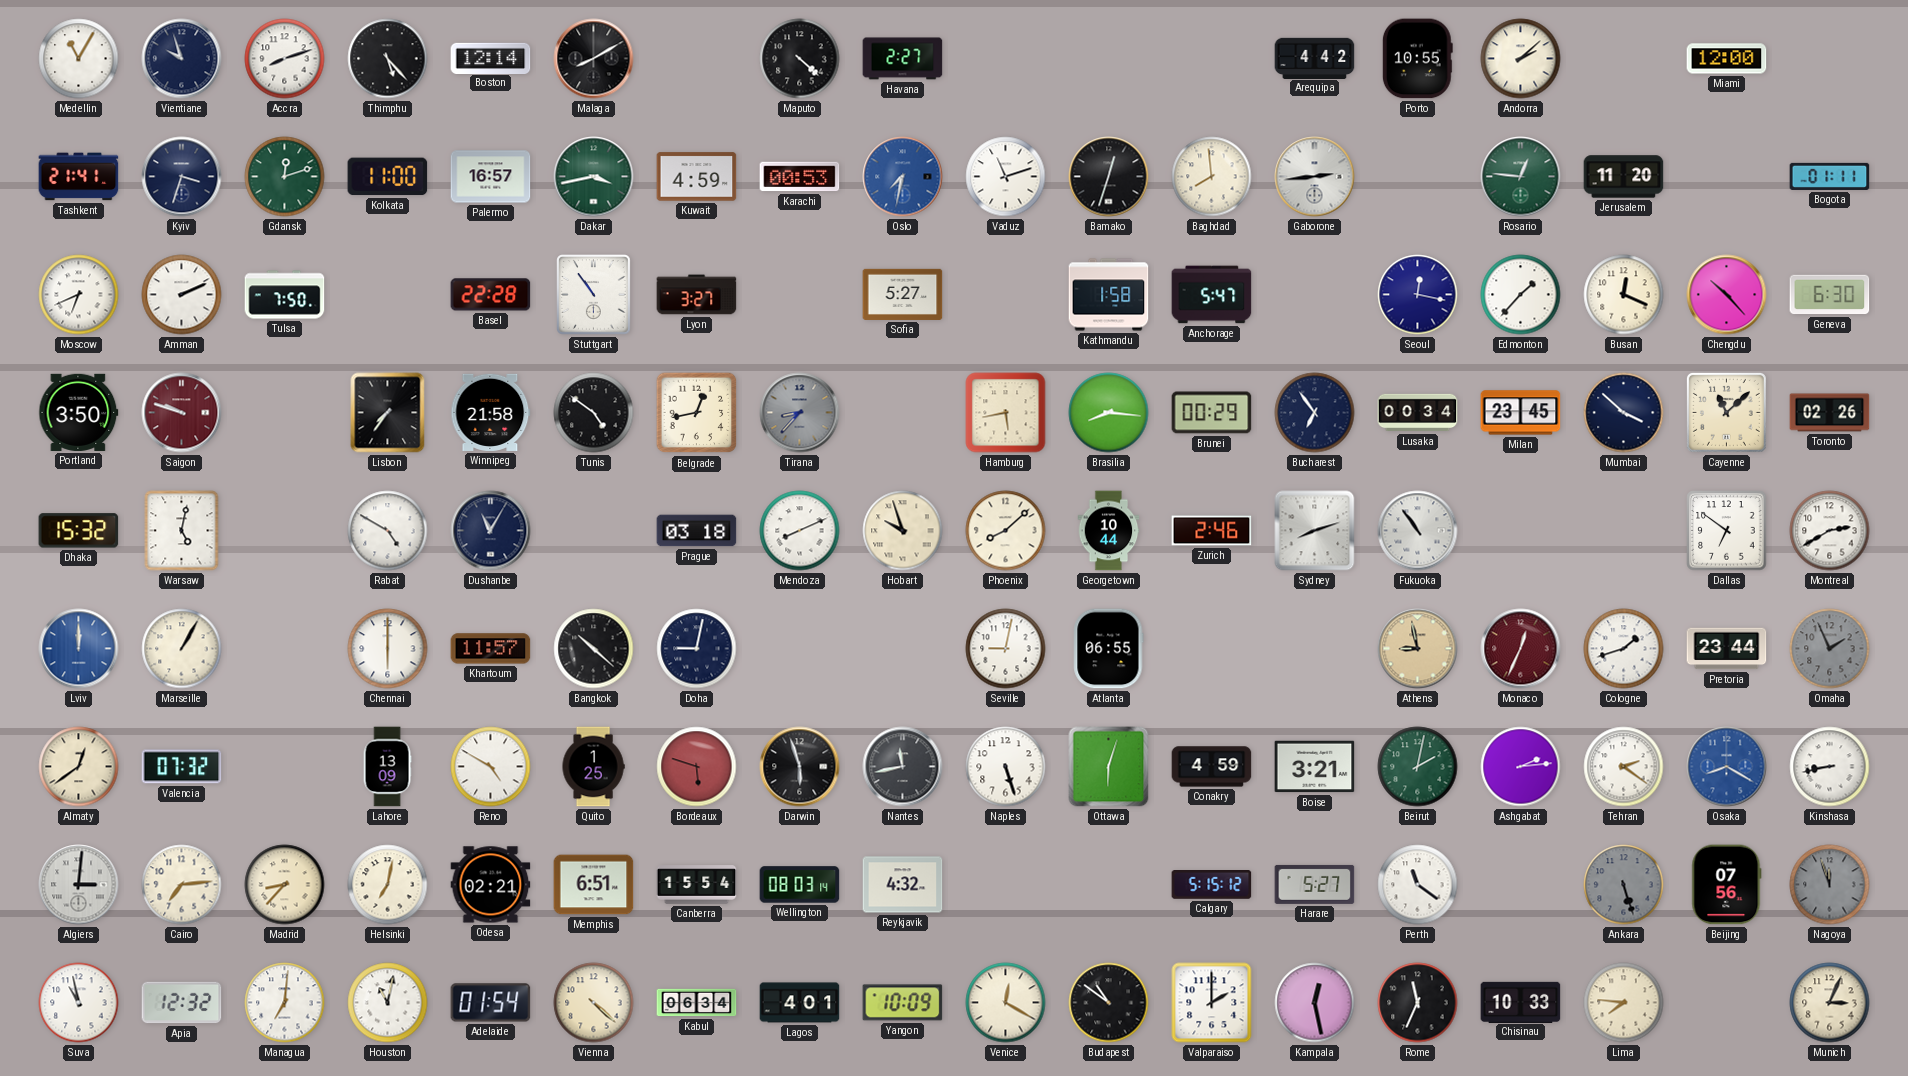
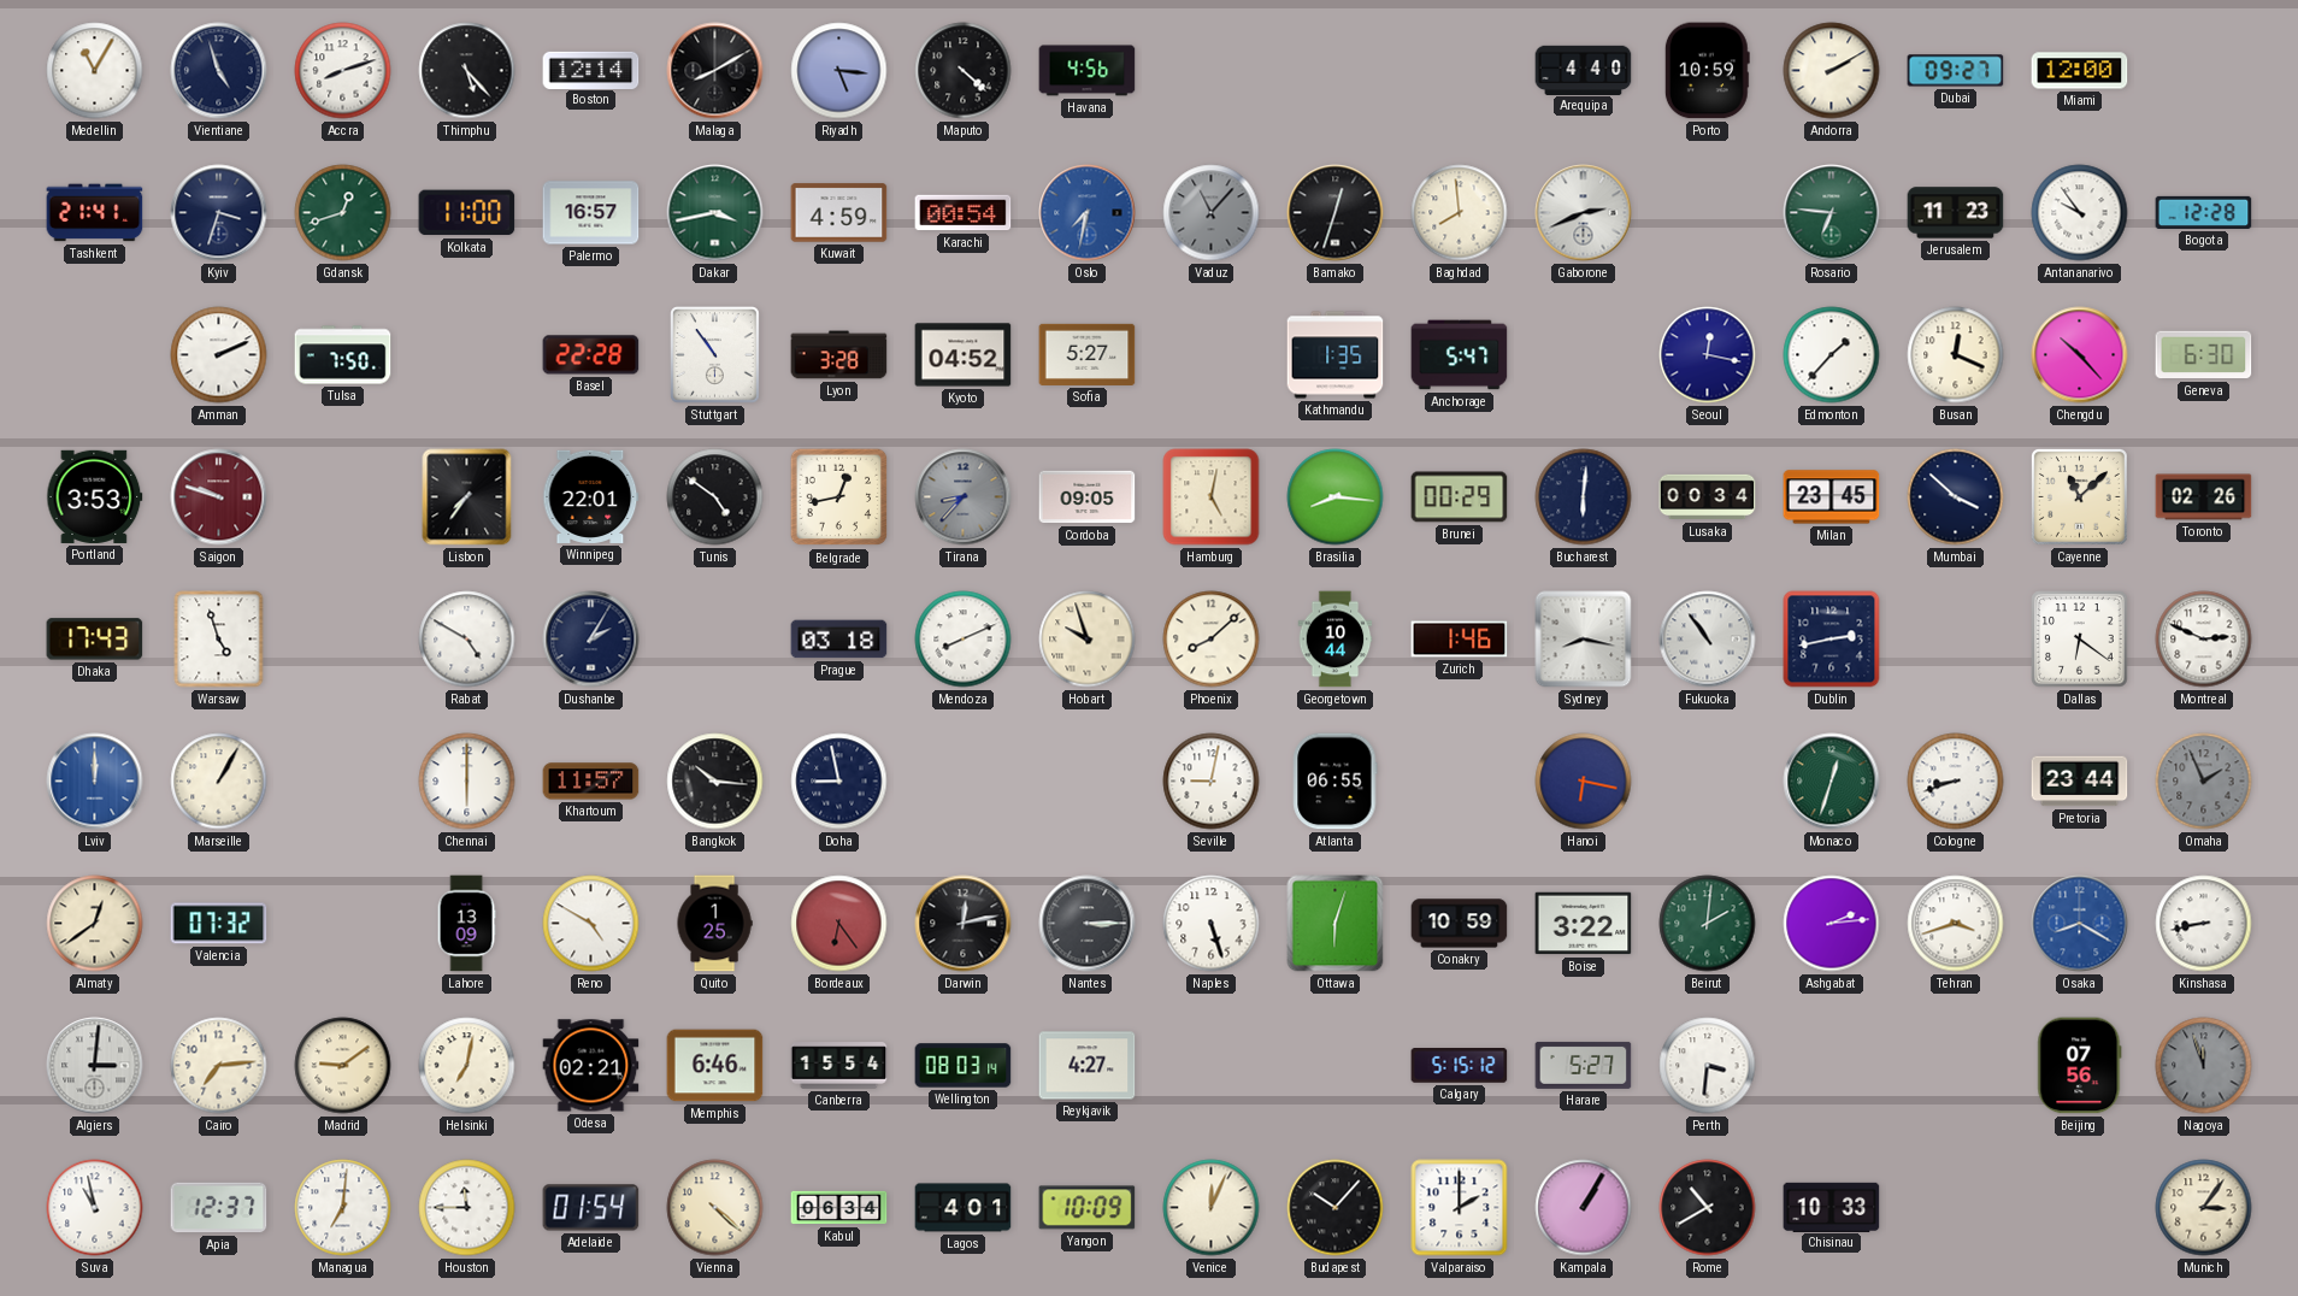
Vientiane: 9:57 -> 4:57 (219, 71)
Riyadh: none -> 5:16 (839, 71)
Havana: 2:27 -> 4:56 (1088, 71)
Arequipa: 4:42 -> 4:40 (1584, 70)
Porto: 10:55 -> 10:59 (1707, 71)
Andorra: 2:08 -> 2:10 (1832, 71)
Dubai: none -> 09:27 (1956, 71)
Gdansk: 12:12 -> 12:42 (343, 213)
Karachi: 00:53 -> 00:54 (964, 213)
Vaduz: 11:12 -> 11:07 (1212, 213)
Vaduz dial: white -> grey (1212, 213)
Gaborone: 2:44 -> 2:41 (1584, 213)
Rosario: 12:46 -> 6:46 (1832, 213)
Jerusalem: 11:20 -> 11:23 (1956, 213)
Antananarivo: none -> 9:54 (2080, 213)
Bogota: 01:11 -> 12:28 (2204, 212)
Moscow: 6:41 -> none (79, 295)
Lyon: 3:27 -> 3:28 (839, 355)
Kyoto: none -> 04:52 (964, 355)
Kathmandu: 1:58 -> 1:35 (1336, 355)
Portland: 3:50 -> 3:53 (95, 496)
Winnipeg: 21:58 -> 22:01 (591, 496)
Cordoba: none -> 09:05 (1088, 497)
Hamburg: 5:43 -> 5:02 (1212, 497)
Bucharest: 6:54 -> 6:01 (1584, 497)
Dhaka: 15:32 -> 17:43 (95, 640)
Warsaw: 5:02 -> 4:57 (219, 640)
Dushanbe: 11:05 -> 2:05 (591, 640)
Zurich: 2:46 -> 1:46 (1460, 640)
Sydney: 8:12 -> 8:17 (1584, 640)
Dublin: none -> 2:43 (1832, 640)
Dallas: 6:51 -> 6:21 (2080, 640)
Montreal: 2:40 -> 2:49 (2204, 640)
Bangkok: 10:22 -> 10:16 (715, 782)
Doha: 9:02 -> 8:58 (839, 782)
Hanoi: none -> 6:17 (1584, 782)
Athens: 8:58 -> none (1418, 649)
Monaco: 12:34 -> 12:33 (1832, 782)
Monaco dial: burgundy -> green (1832, 782)
Cologne: 1:42 -> 8:42 (1956, 782)
Bordeaux: 5:48 -> 6:24 (839, 924)
Darwin: 5:57 -> 12:13 (964, 924)
Nantes: 11:43 -> 3:15 (1088, 924)
Conakry: 4:59 -> 10:59 (1460, 924)
Boise: 3:21 -> 3:22 (1584, 924)
Beirut: 2:02 -> 2:01 (1708, 924)
Tehran: 2:21 -> 3:42 (1956, 924)
Madrid: 8:37 -> 9:09 (343, 1066)
Memphis: 6:51 -> 6:46 (715, 1066)
Reykjavik: 4:32 -> 4:27 (1088, 1066)
Perth: 11:21 -> 3:31 (1708, 1066)
Ankara: 5:27 -> none (1624, 885)
Apia: 12:32 -> 12:37 (219, 1208)
Houston: 11:02 -> 11:45 (467, 1208)
Venice: 12:20 -> 12:04 (1212, 1208)
Budapest: 10:51 -> 10:07 (1336, 1208)
Kampala: 12:28 -> 1:05 (1584, 1208)
Rome: 11:34 -> 10:40 (1708, 1208)
Lima: 7:46 -> none (1624, 1003)
Munich: 3:04 -> 3:06 (2204, 1208)
